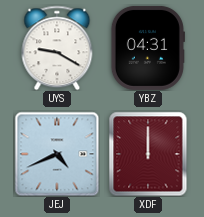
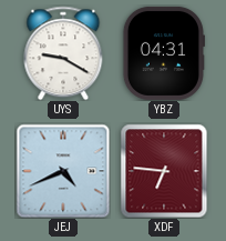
XDF: 12:00 -> 6:46 (164, 171)
